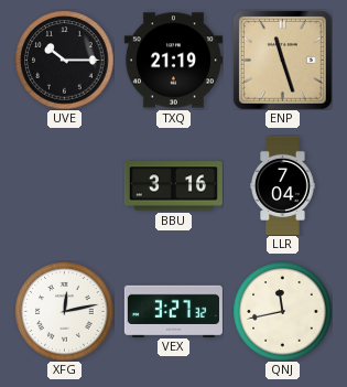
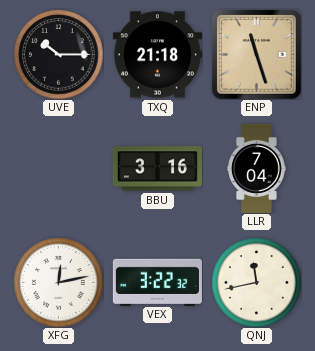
TXQ: 21:19 -> 21:18 (157, 55)
VEX: 3:27 -> 3:22 (157, 282)
